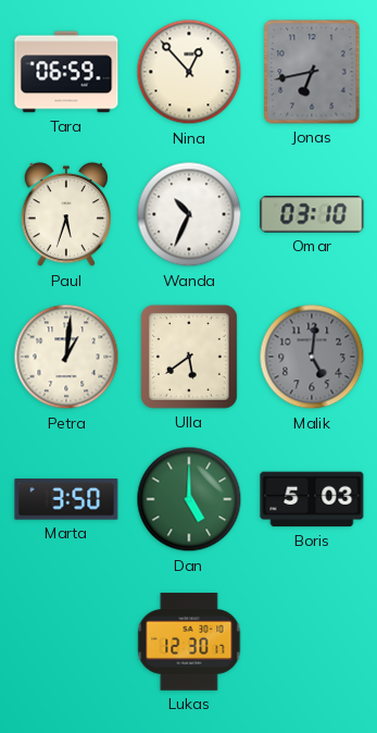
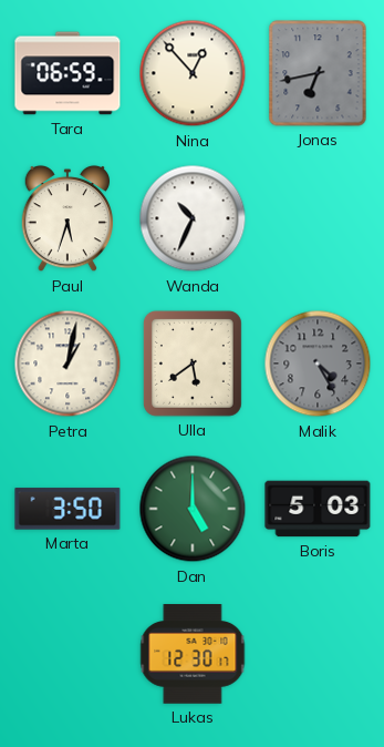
Omar: 03:10 -> none (312, 214)
Petra: 1:01 -> 1:02 (68, 364)
Malik: 5:01 -> 4:25 (318, 364)
